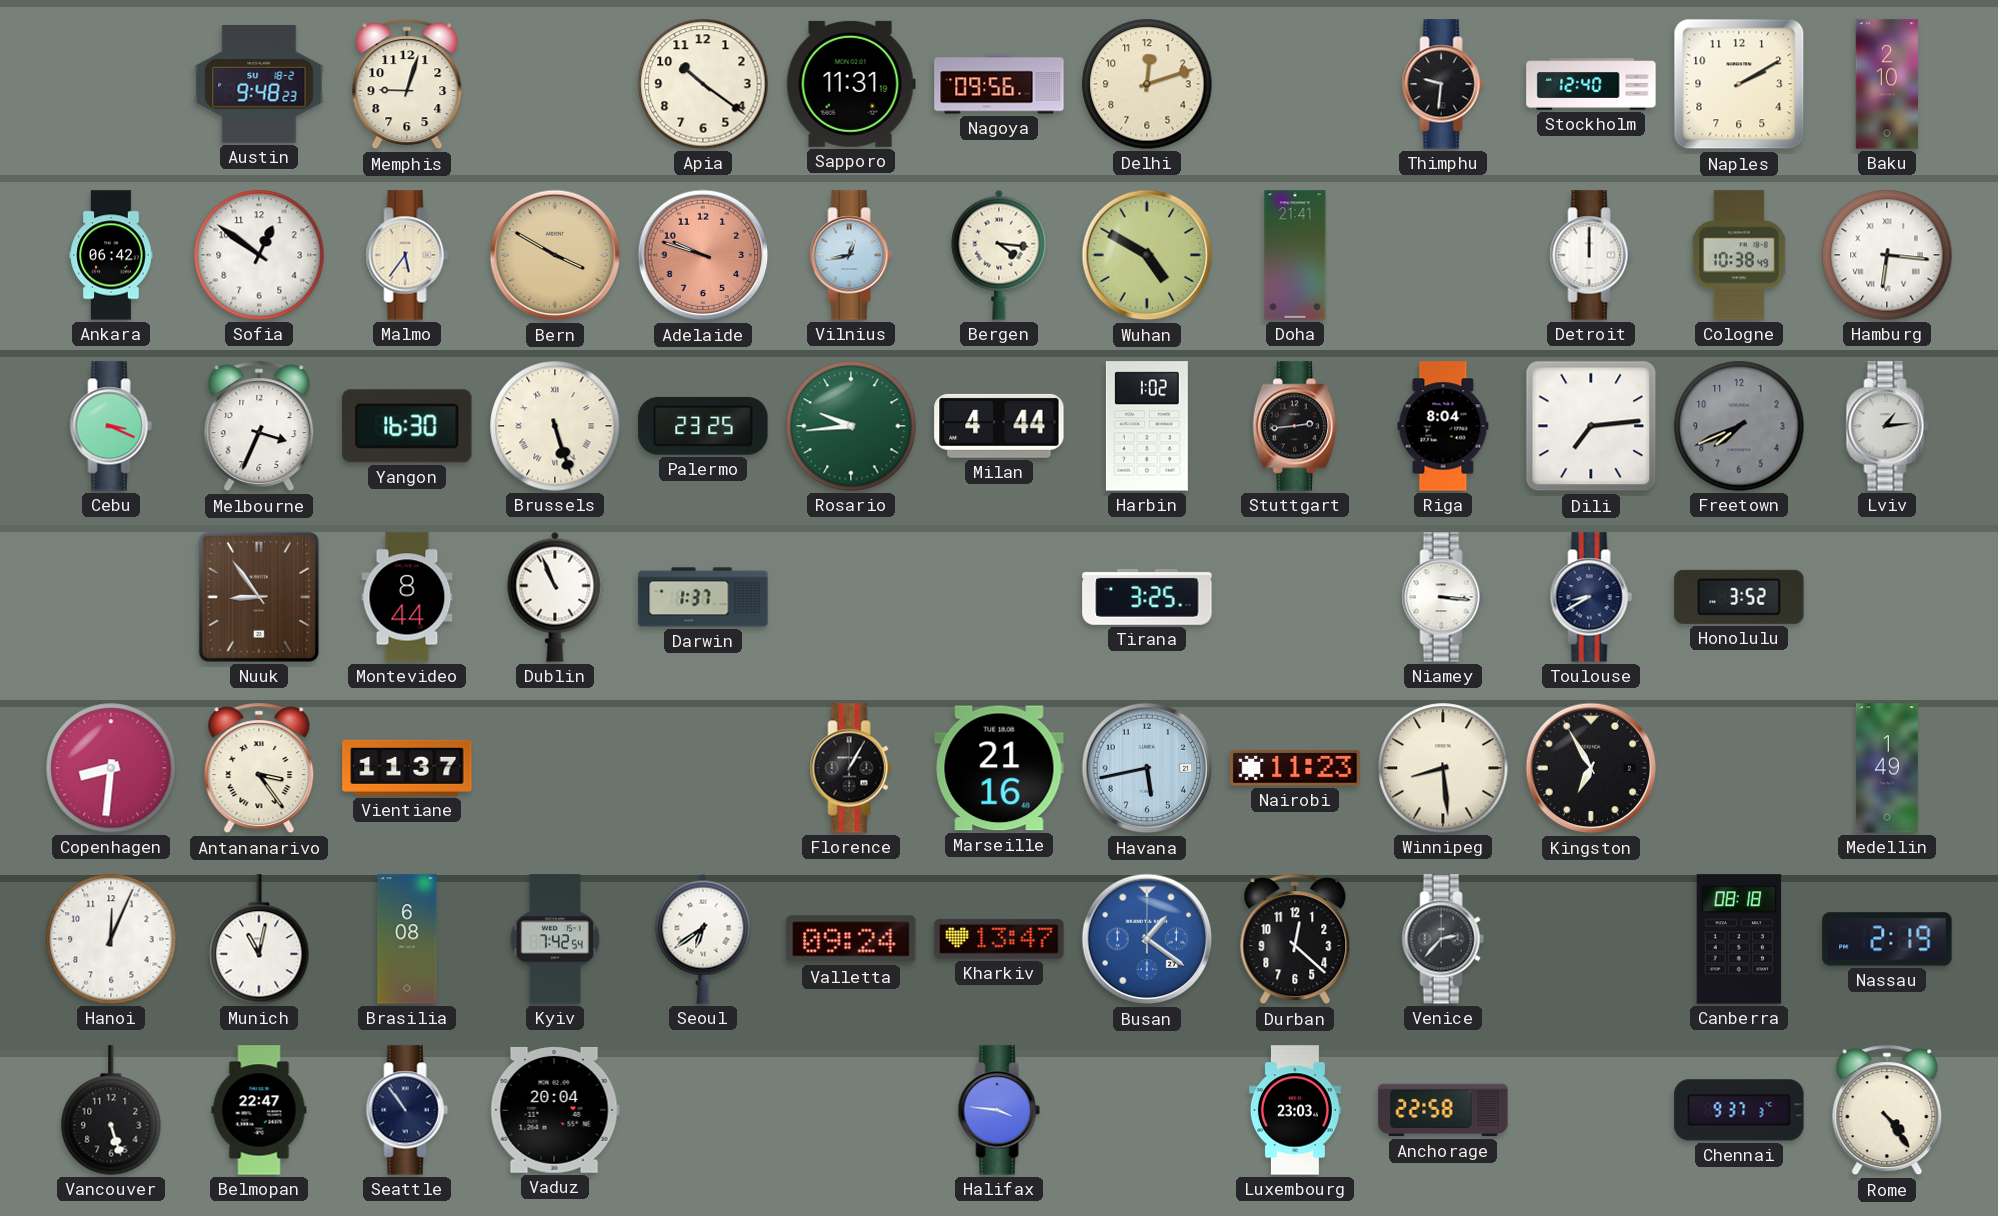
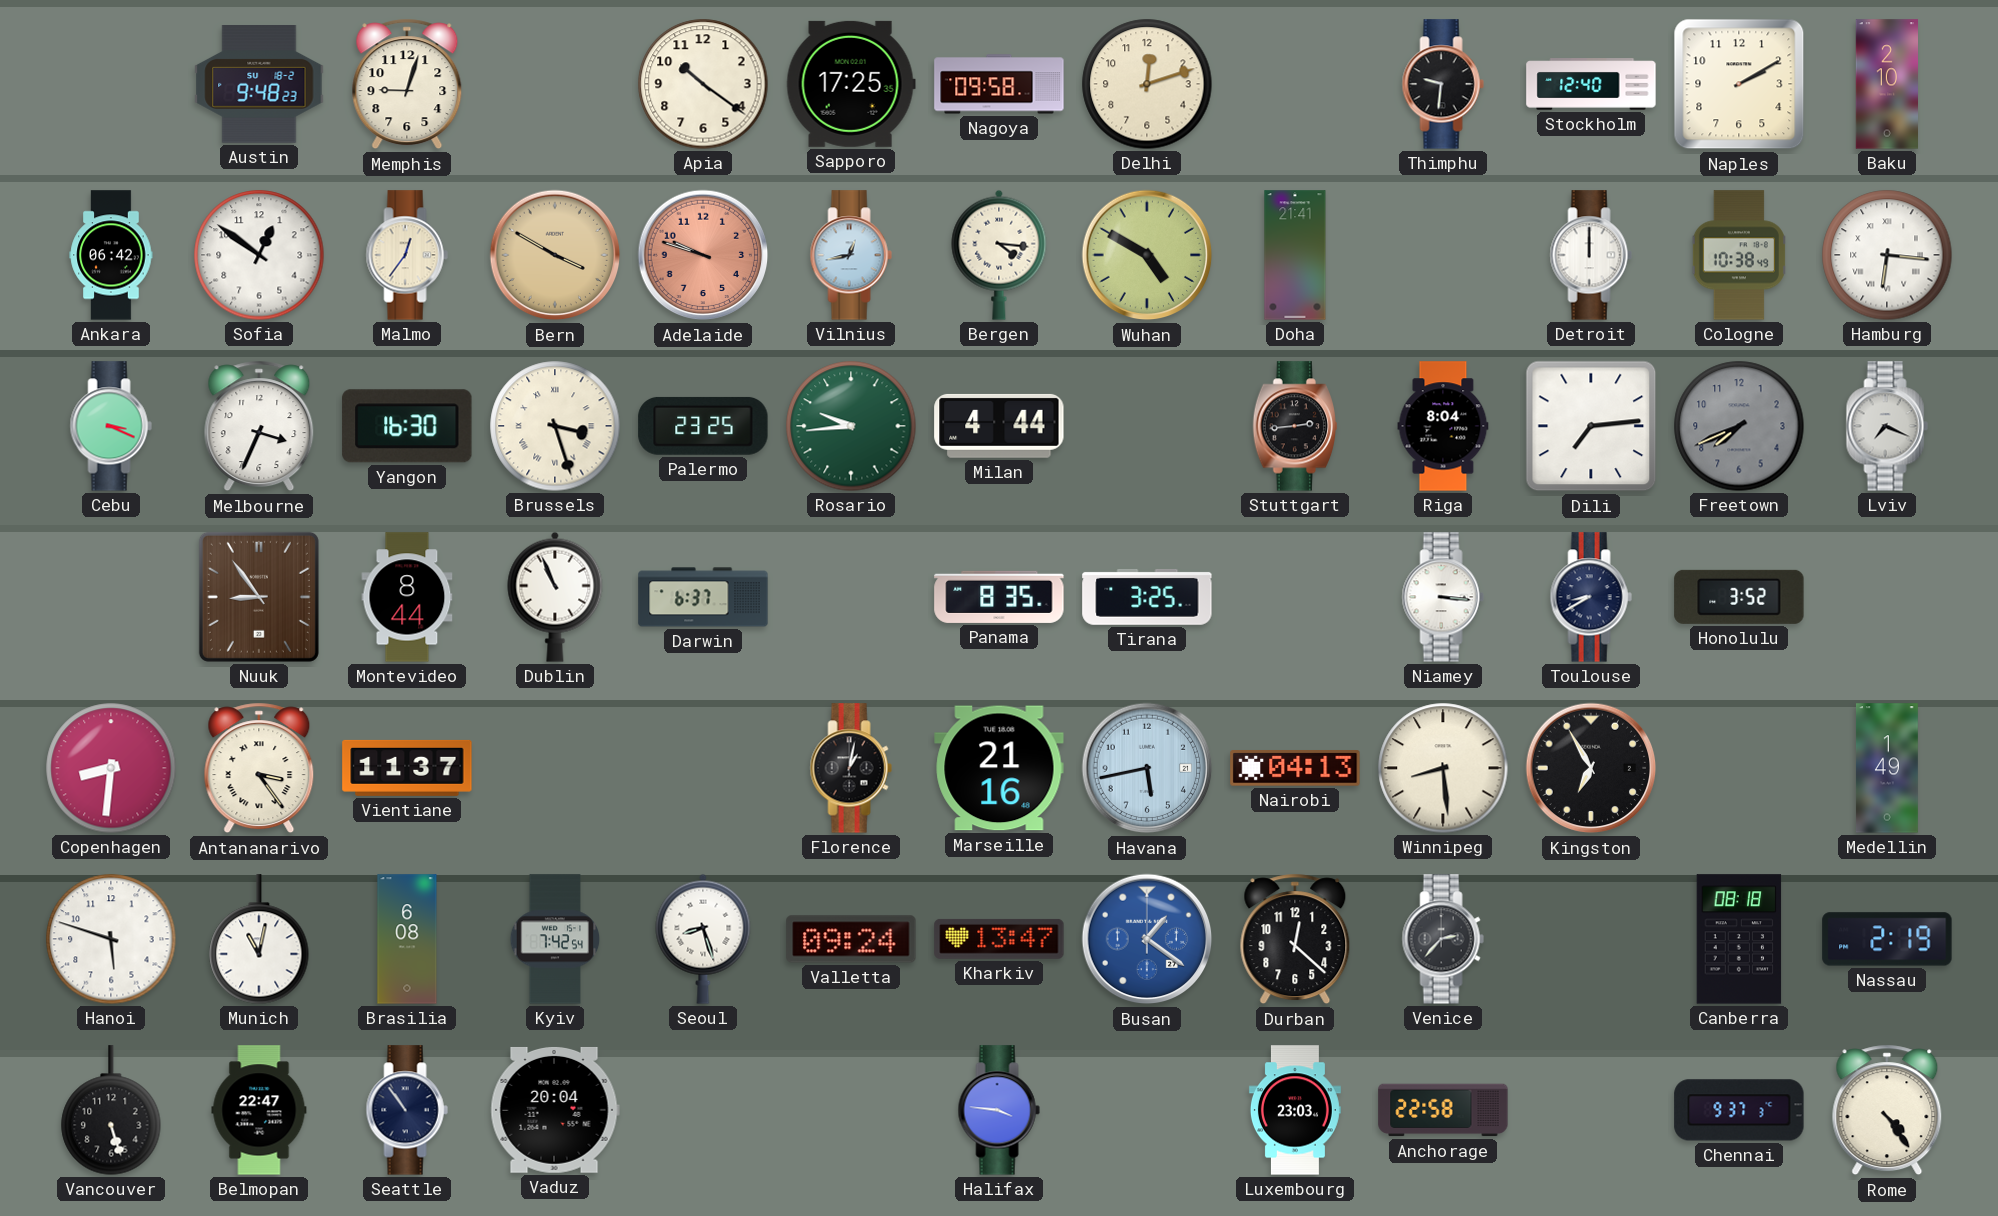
Sapporo: 11:31 -> 17:25 (851, 84)
Nagoya: 09:56 -> 09:58 (999, 84)
Malmo: 5:36 -> 12:36 (407, 255)
Brussels: 5:27 -> 3:27 (555, 426)
Harbin: 1:02 -> none (1147, 426)
Lviv: 1:14 -> 7:19 (1887, 426)
Darwin: 1:37 -> 6:37 (703, 597)
Panama: none -> 8:35 (999, 597)
Florence: 1:05 -> 1:02 (851, 768)
Nairobi: 11:23 -> 04:13 (1295, 768)
Hanoi: 12:04 -> 5:48 (111, 939)
Seoul: 6:39 -> 8:27 (703, 939)
